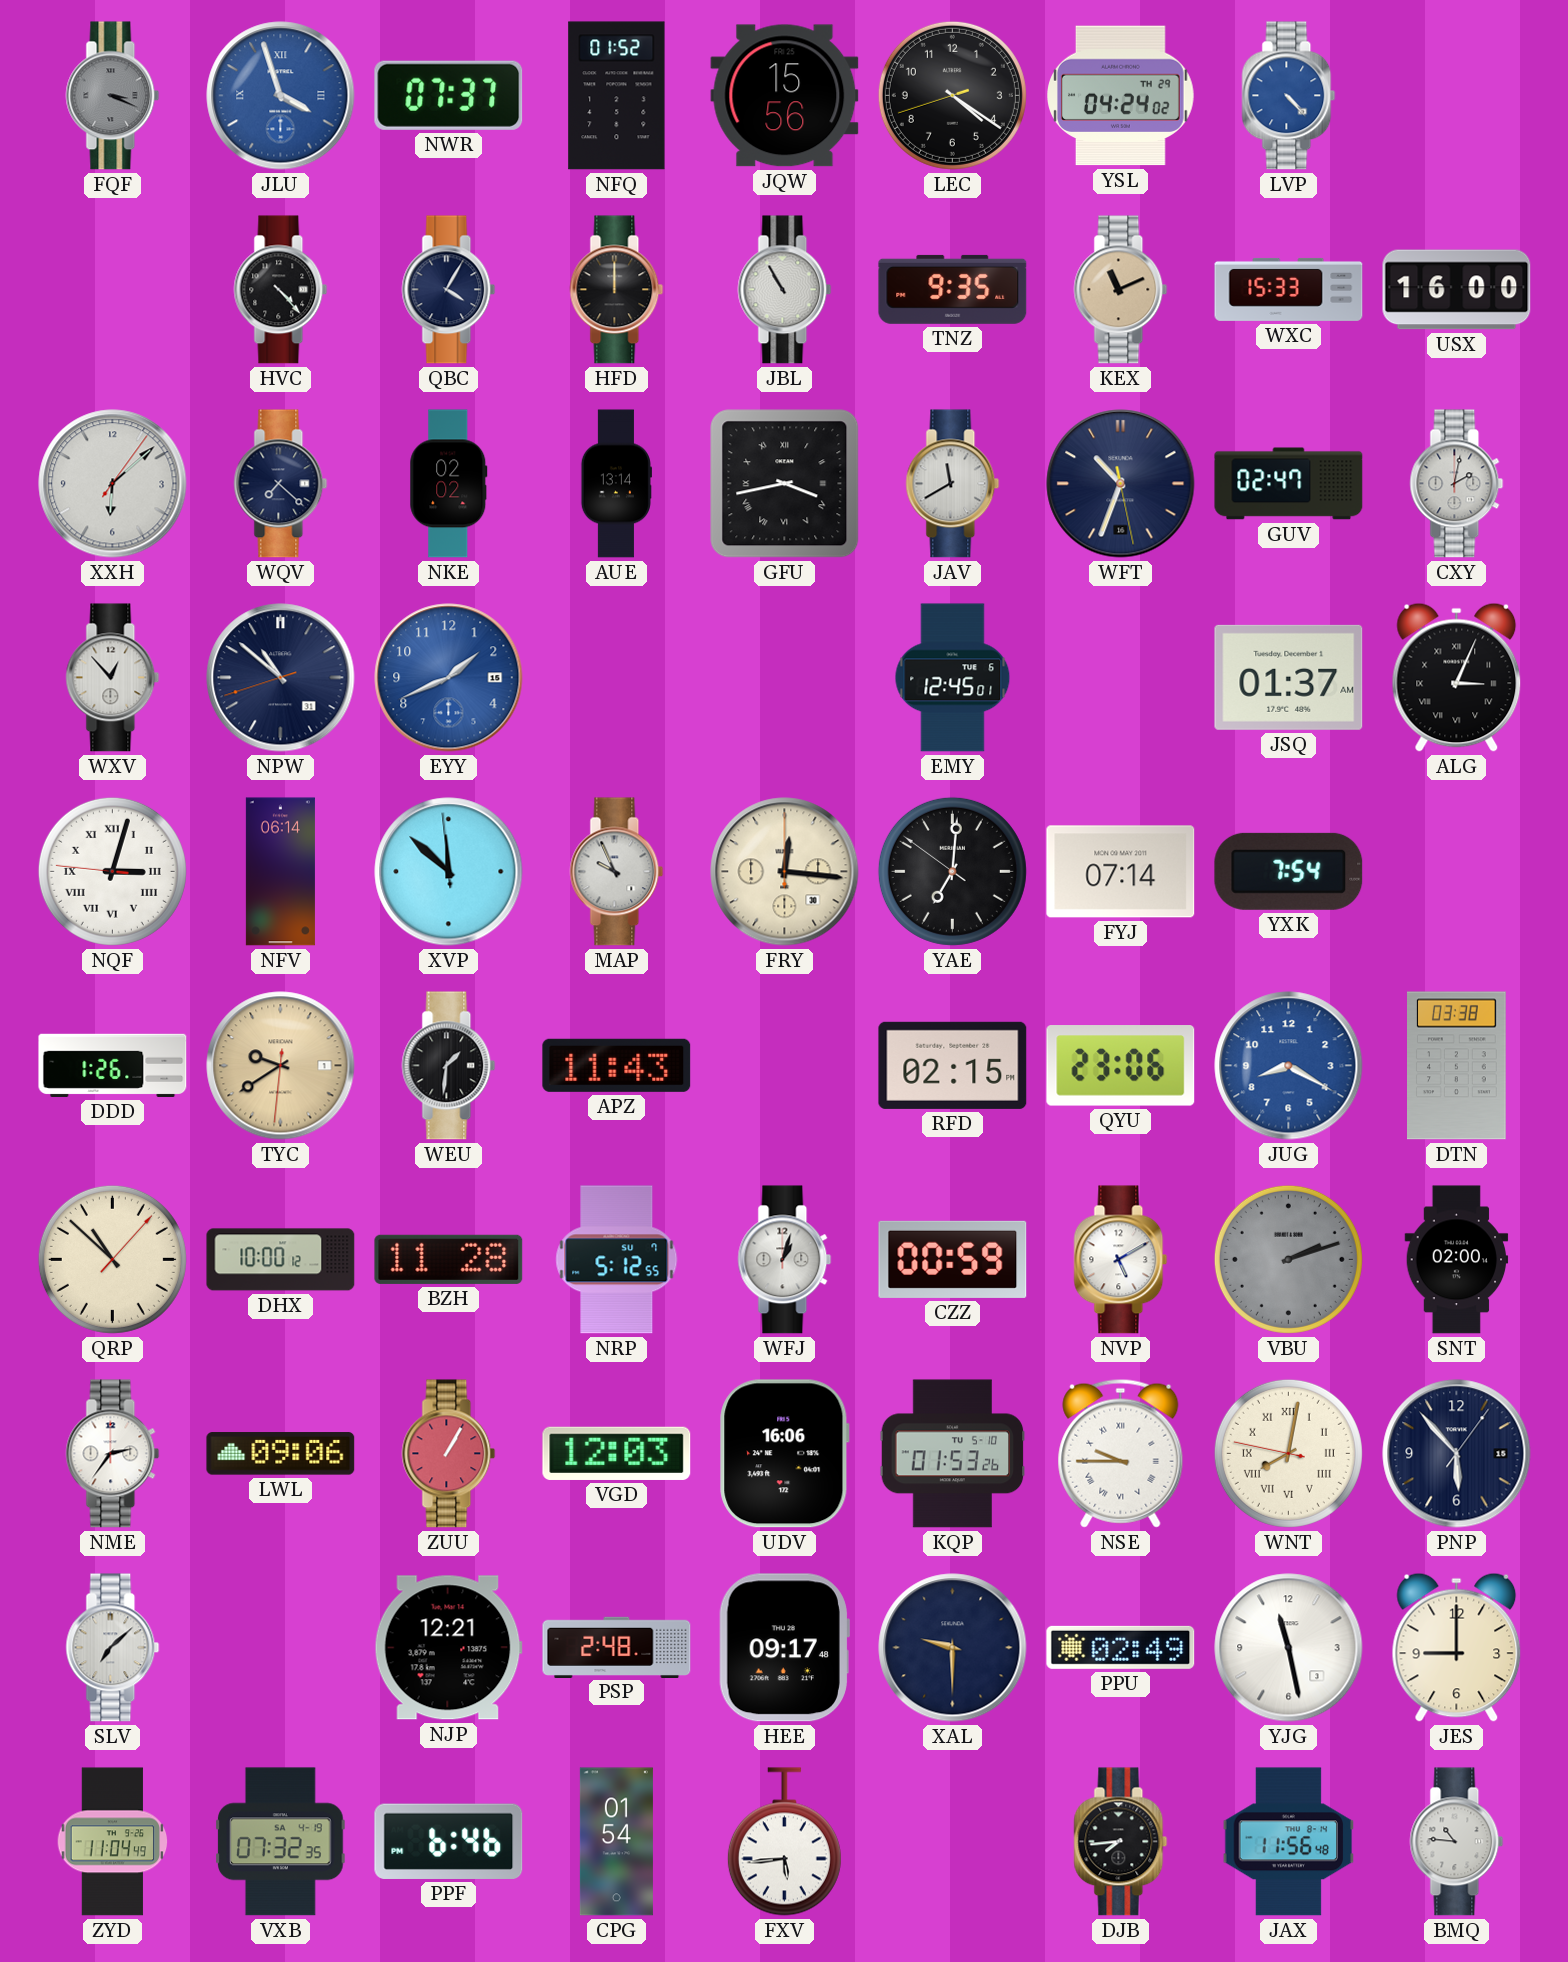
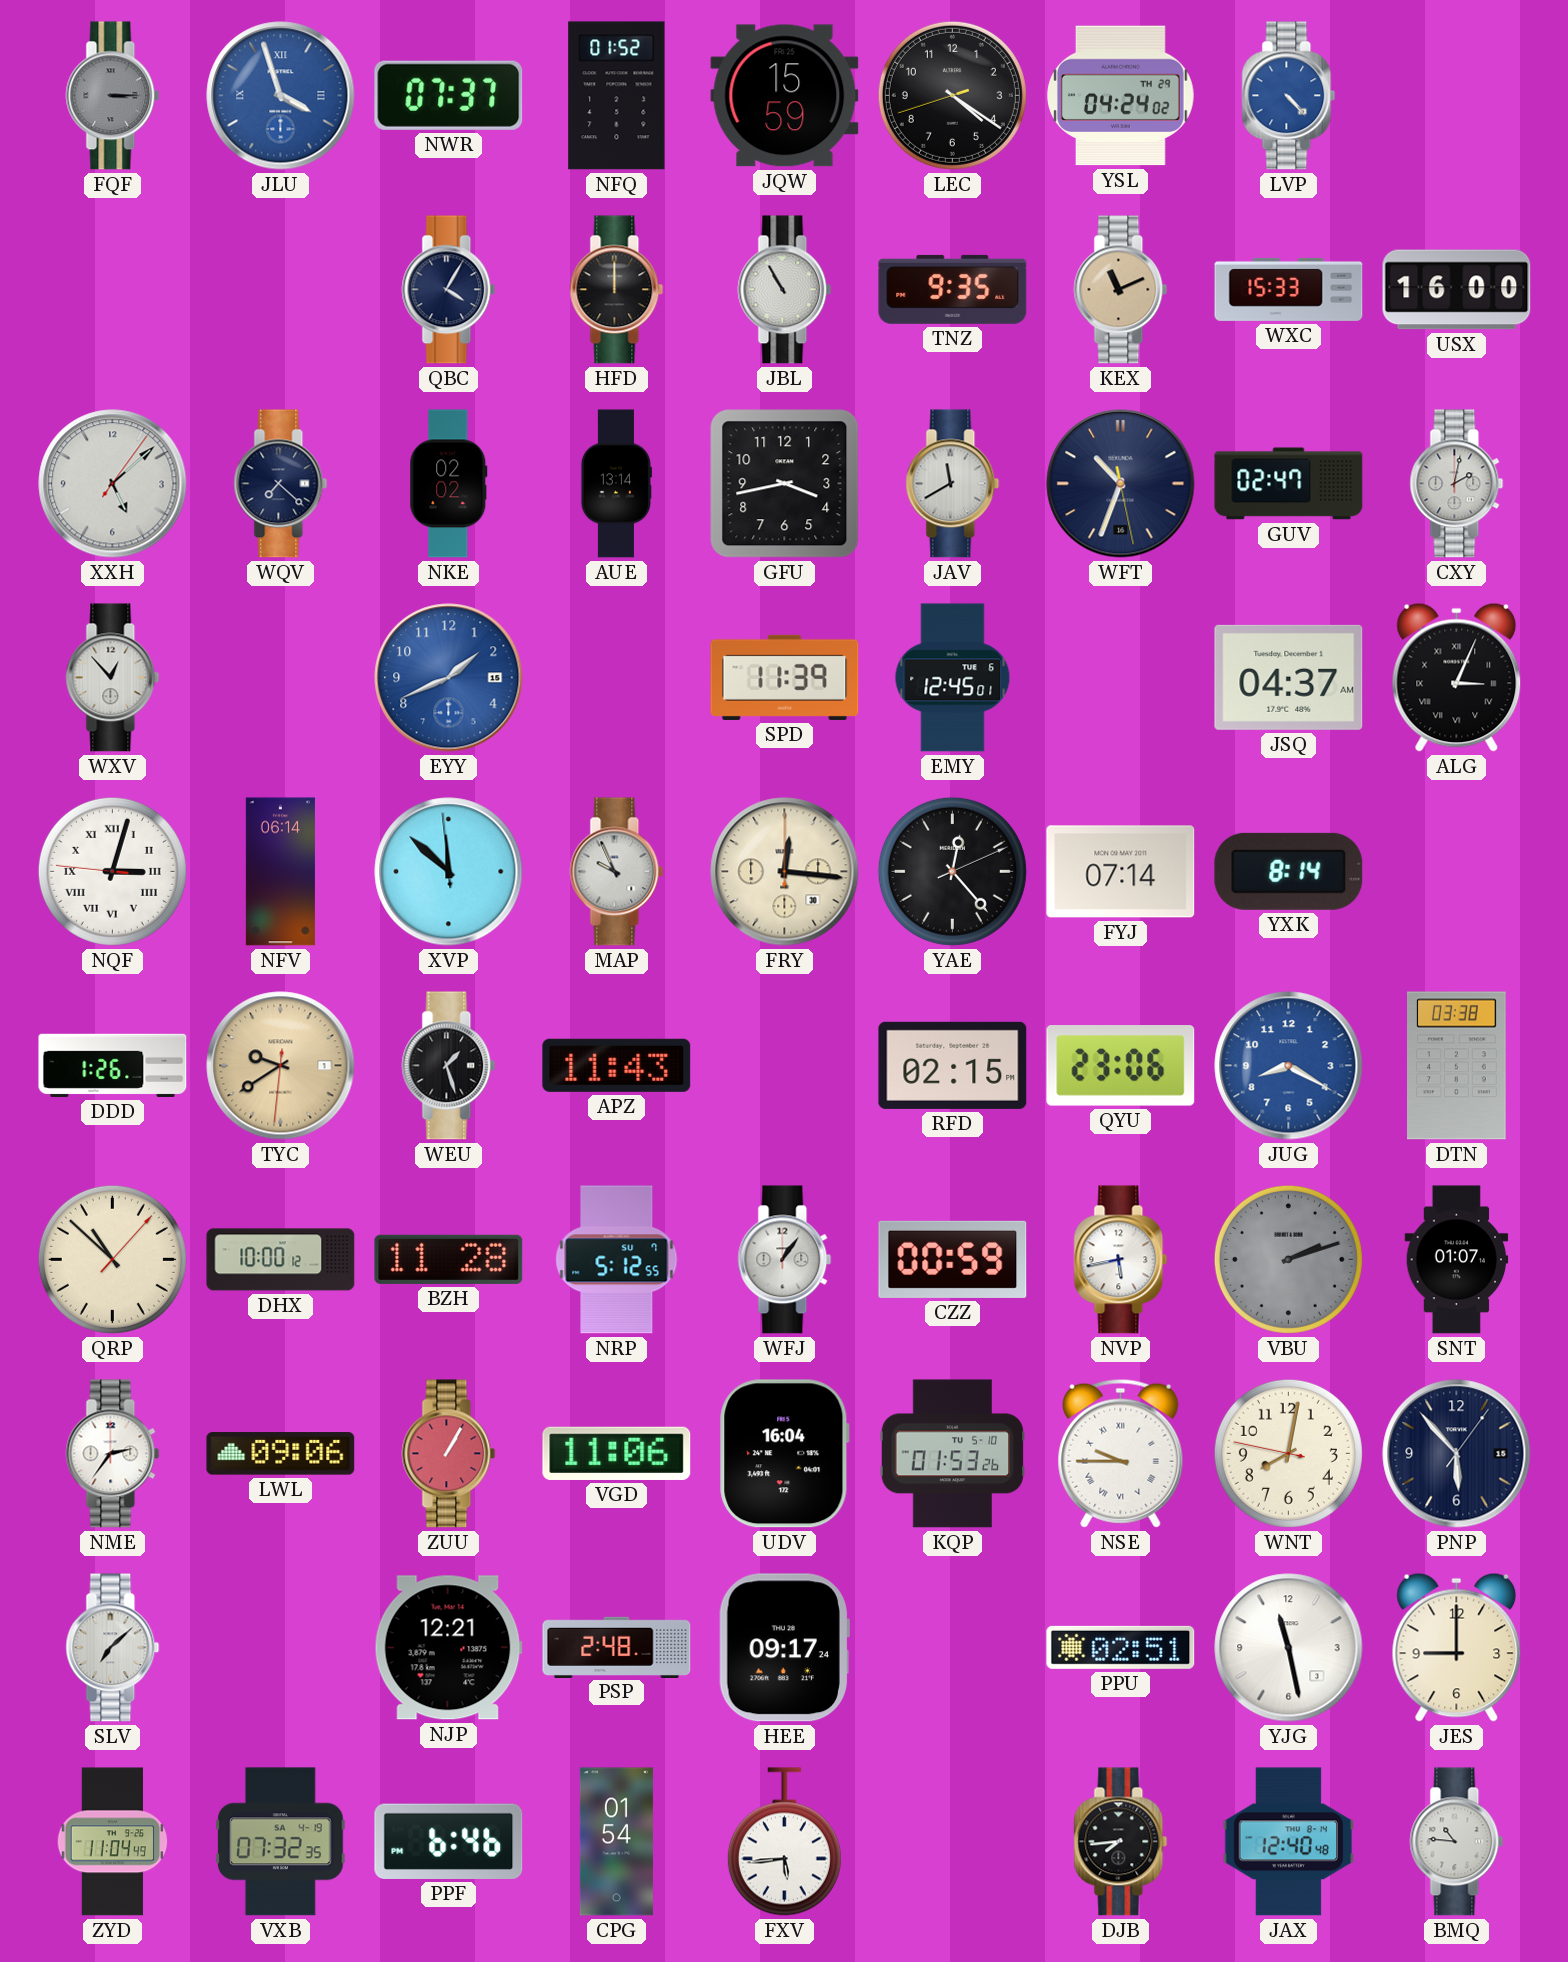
FQF: 3:19 -> 3:15 (113, 96)
JQW: 15:56 -> 15:59 (785, 96)
HVC: 4:23 -> none (281, 290)
XXH: 6:08 -> 5:08 (113, 484)
GFU numerals: Roman -> Arabic (785, 484)
NPW: 10:51 -> none (281, 678)
SPD: none -> 11:39 (785, 677)
JSQ: 01:37 -> 04:37 (1289, 677)
YAE: 7:00 -> 12:23 (952, 871)
YXK: 7:54 -> 8:14 (1289, 871)
WEU: 1:31 -> 1:27 (449, 1066)
WFJ: 1:03 -> 1:06 (785, 1260)
NVP: 5:10 -> 5:43 (1121, 1260)
SNT: 02:00 -> 01:07 (1457, 1260)
VGD: 12:03 -> 11:06 (617, 1453)
UDV: 16:06 -> 16:04 (785, 1454)
WNT numerals: Roman -> Arabic (1288, 1453)
HEE: 09:17:48 -> 09:17:24 (784, 1648)
XAL: 9:30 -> none (953, 1648)
PPU: 02:49 -> 02:51 (1121, 1647)
JAX: 11:56 -> 12:40 (1289, 1842)
